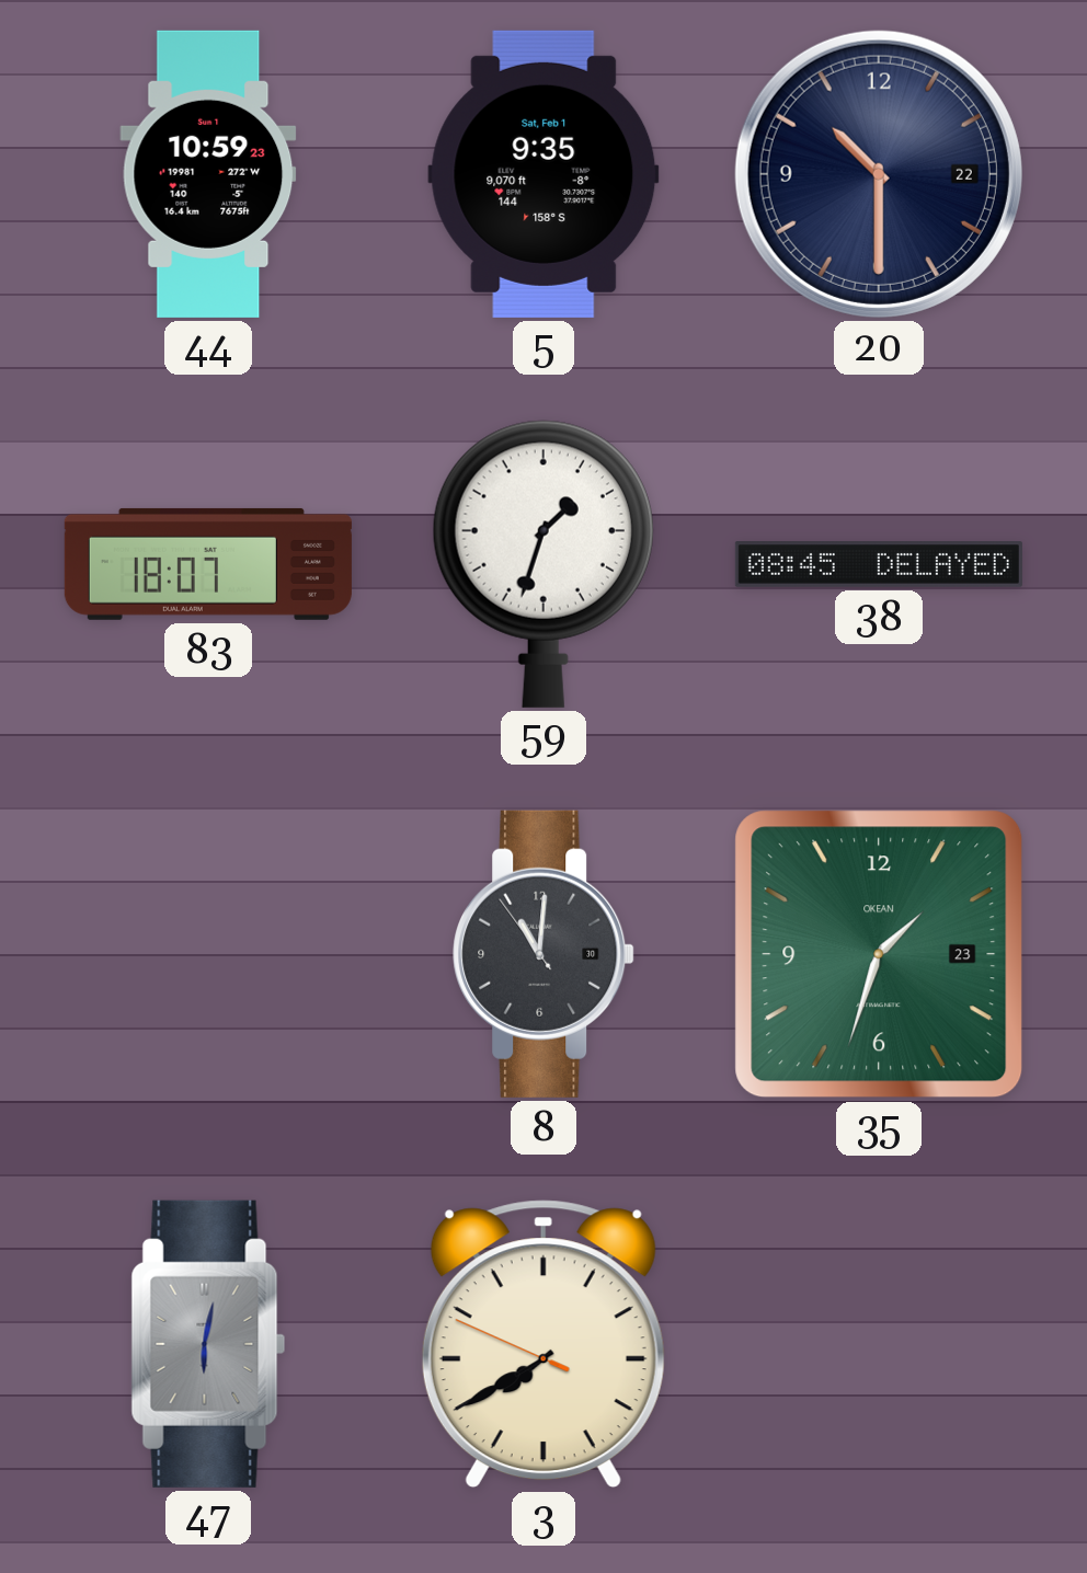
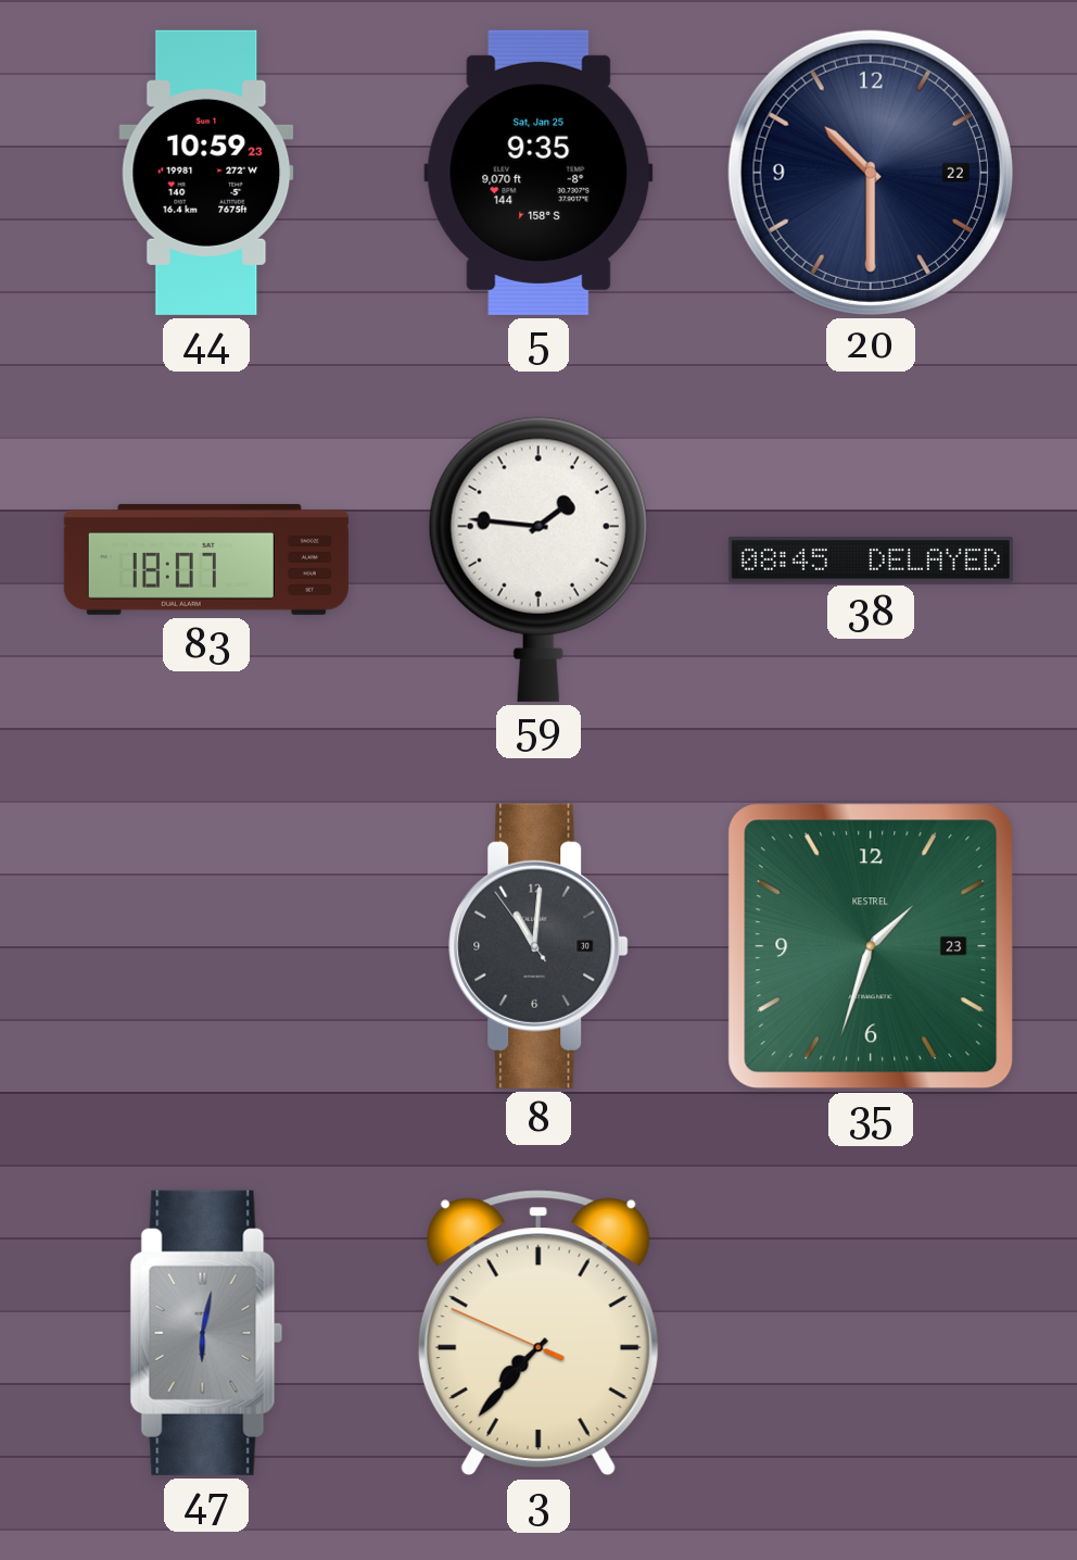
5 date: Sat, Feb 1 -> Sat, Jan 25 (538, 173)
59: 1:33 -> 1:46 (538, 559)
35 brand: OKEAN -> KESTREL (871, 946)
3: 7:39 -> 7:36 (538, 1333)
